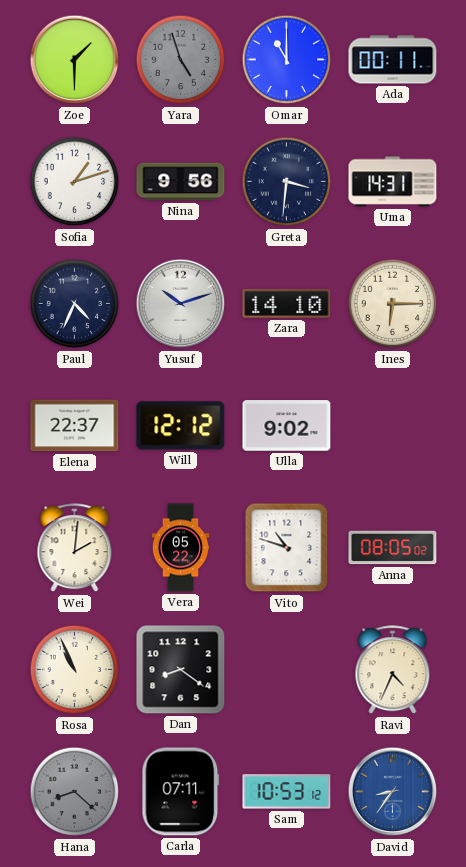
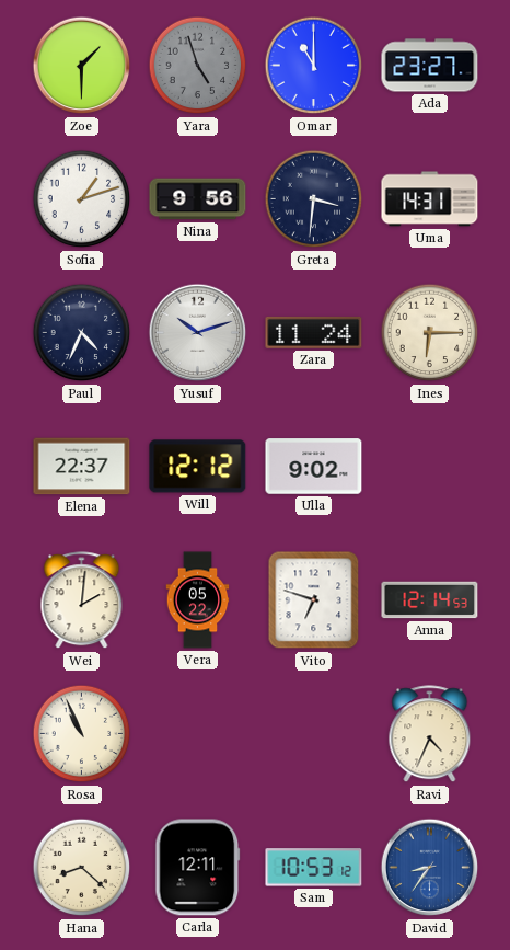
Ada: 00:11 -> 23:27 (430, 66)
Zara: 14:10 -> 11:24 (314, 332)
Vito: 10:48 -> 6:48 (314, 600)
Anna: 08:05 -> 12:14 (430, 600)
Dan: 8:21 -> none (181, 670)
Hana dial: grey -> cream (82, 868)
Carla: 07:11 -> 12:11 (198, 868)
